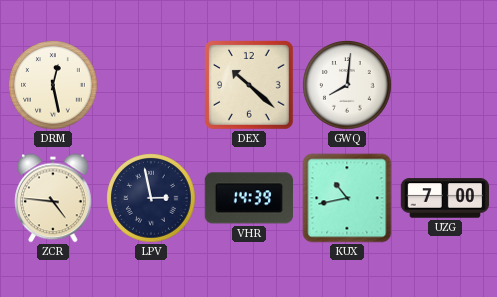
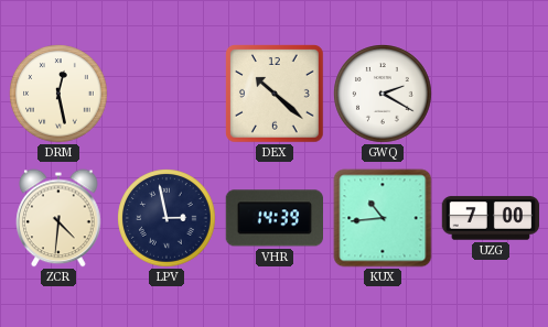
GWQ: 8:01 -> 2:20 (383, 94)
ZCR: 4:46 -> 4:31 (58, 218)
KUX: 10:43 -> 10:44 (383, 218)
